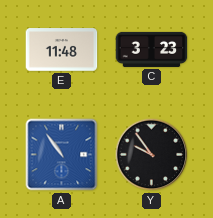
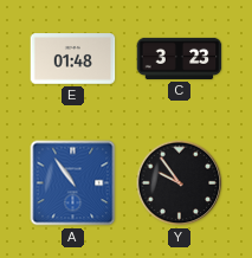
E: 11:48 -> 01:48 (73, 59)
